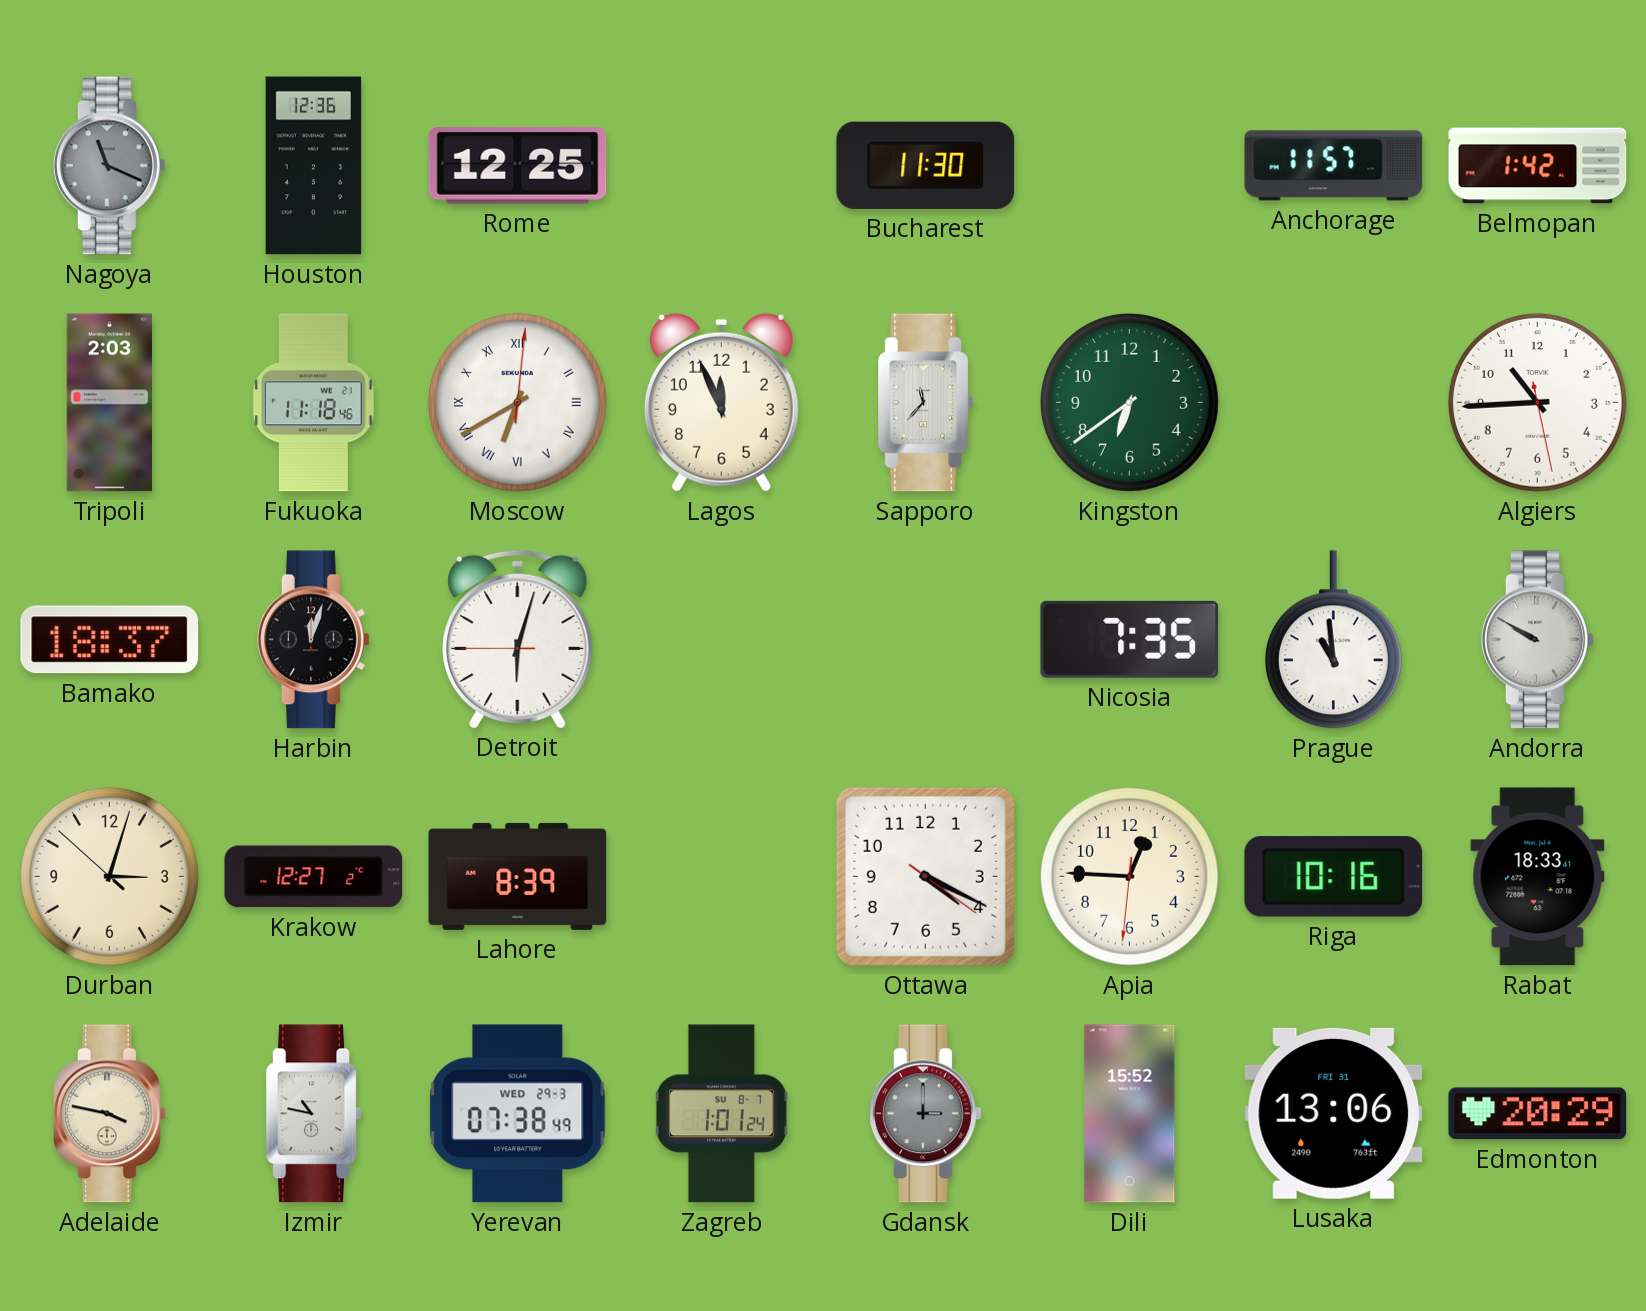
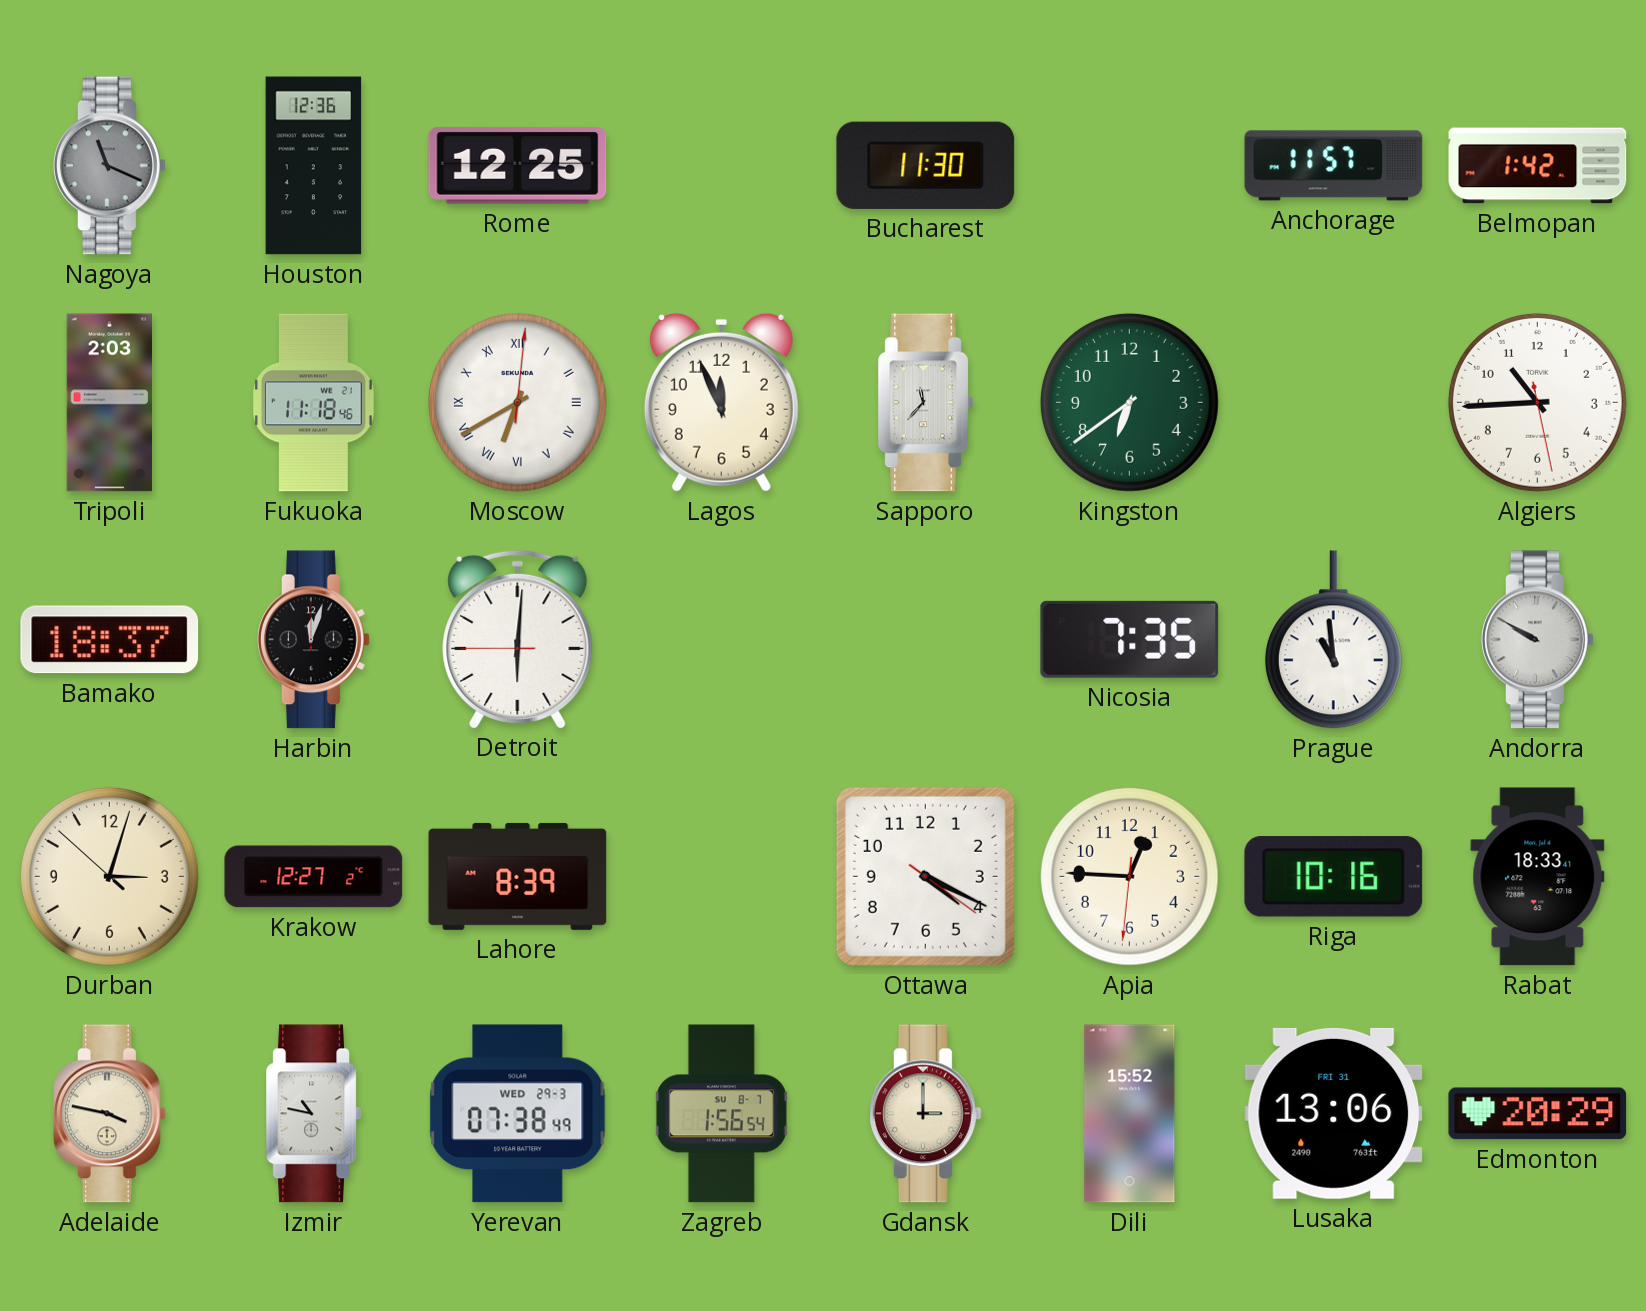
Detroit: 6:02 -> 6:00 (518, 639)
Zagreb: 1:01 -> 1:56 (721, 1114)
Gdansk dial: grey -> cream (926, 1114)
